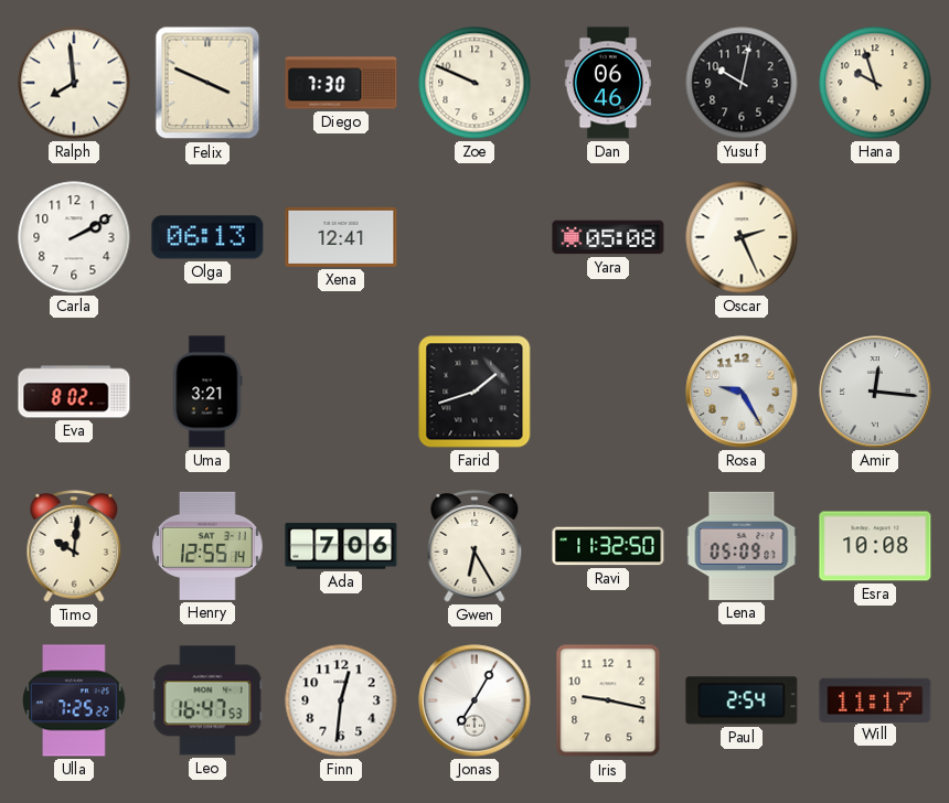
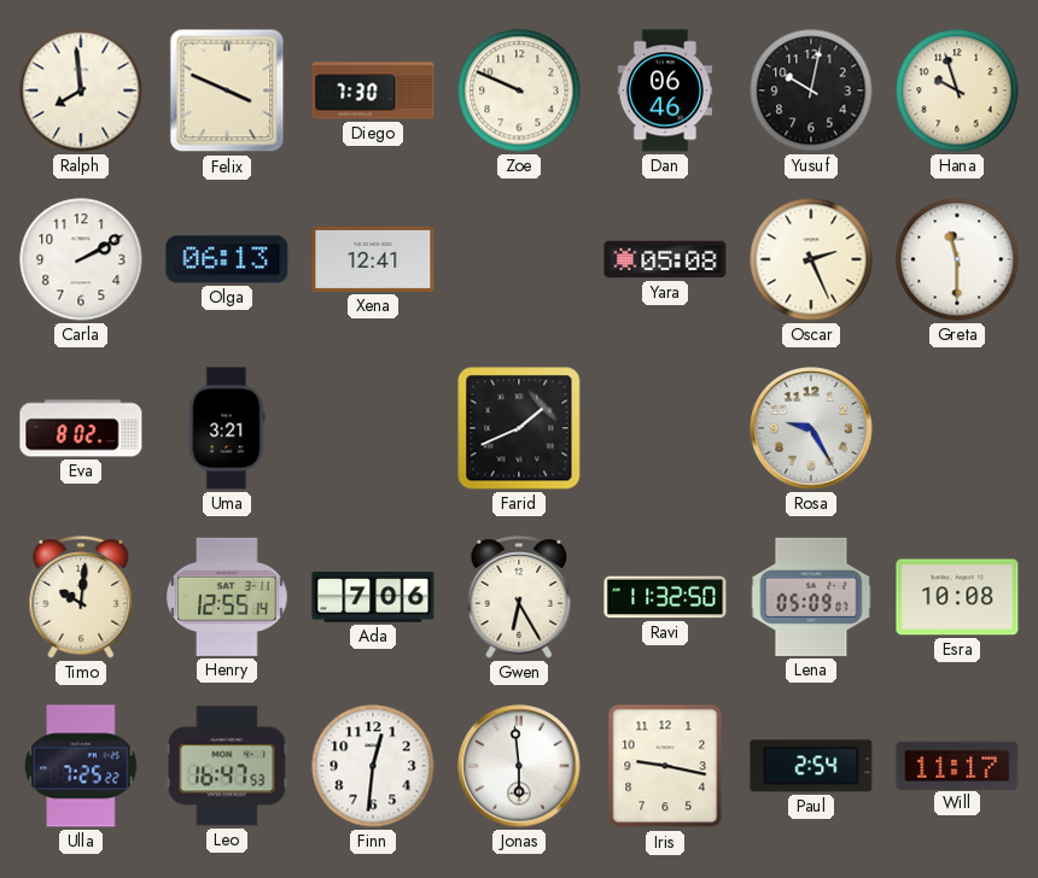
Greta: none -> 11:30 (957, 259)
Farid: 1:42 -> 1:41 (519, 428)
Amir: 12:16 -> none (875, 392)
Jonas: 7:05 -> 5:59 (519, 766)
